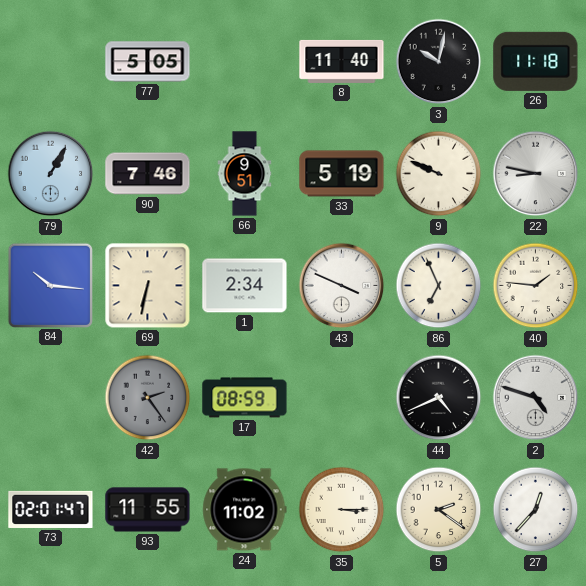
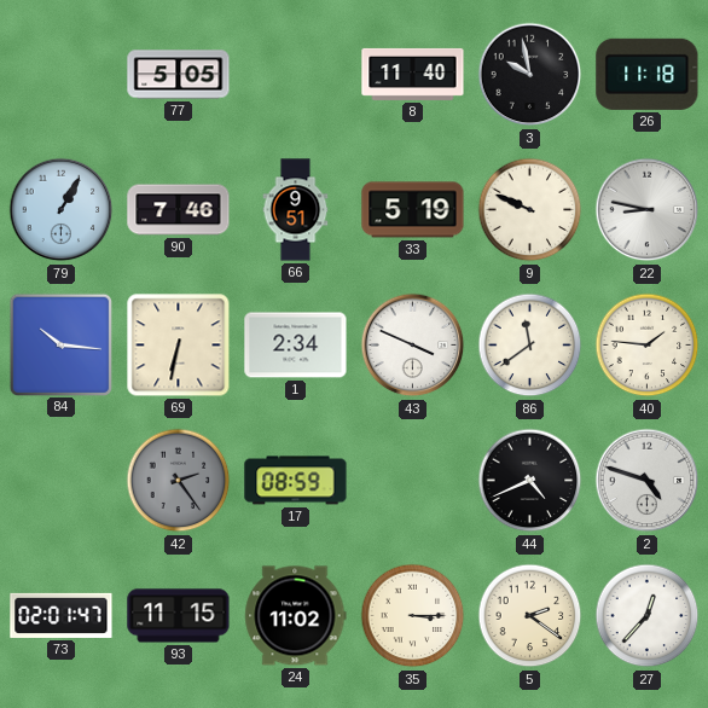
3: 10:02 -> 9:58 (530, 75)
86: 6:56 -> 11:39 (530, 346)
93: 11:55 -> 11:15 (179, 616)
